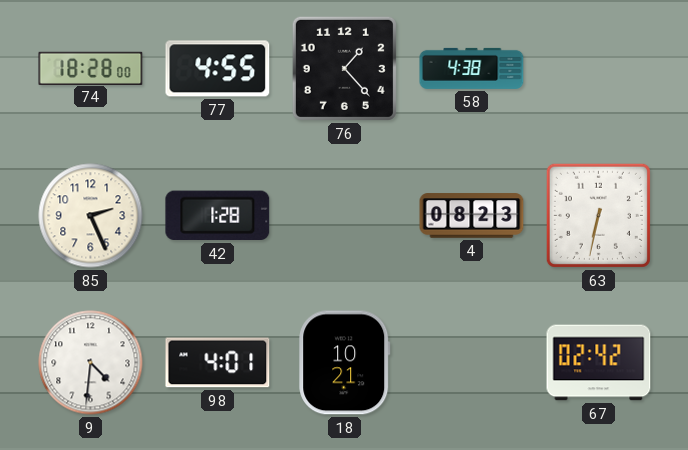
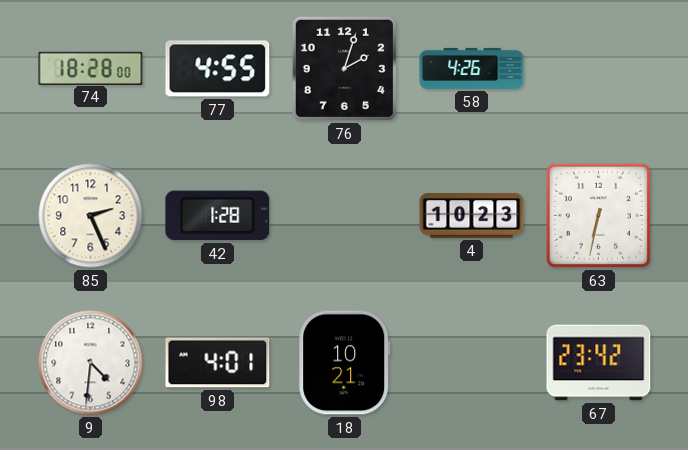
76: 1:23 -> 2:03 (344, 68)
58: 4:38 -> 4:26 (472, 68)
4: 08:23 -> 10:23 (472, 216)
67: 02:42 -> 23:42 (599, 363)
